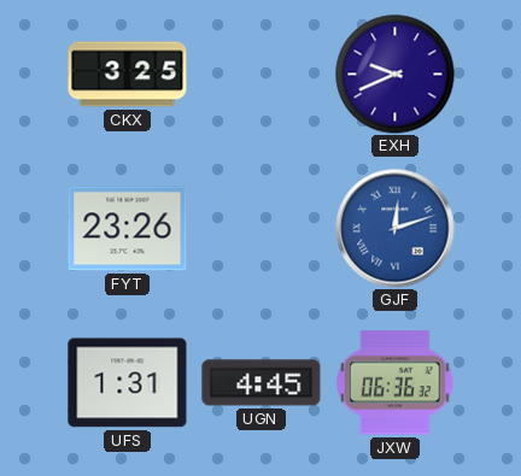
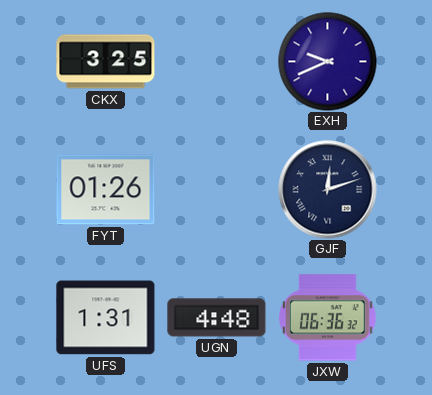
FYT: 23:26 -> 01:26 (106, 190)
GJF dial: blue -> navy (328, 190)
UGN: 4:45 -> 4:48 (217, 318)
